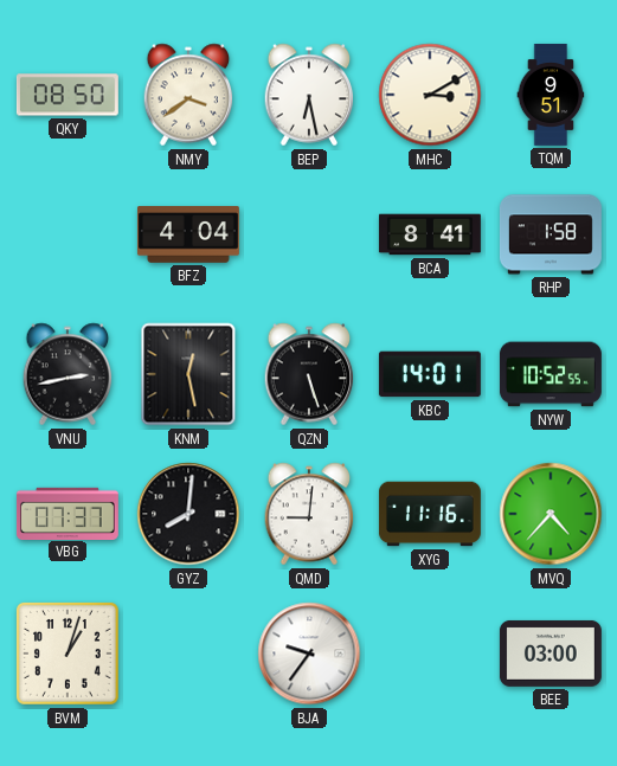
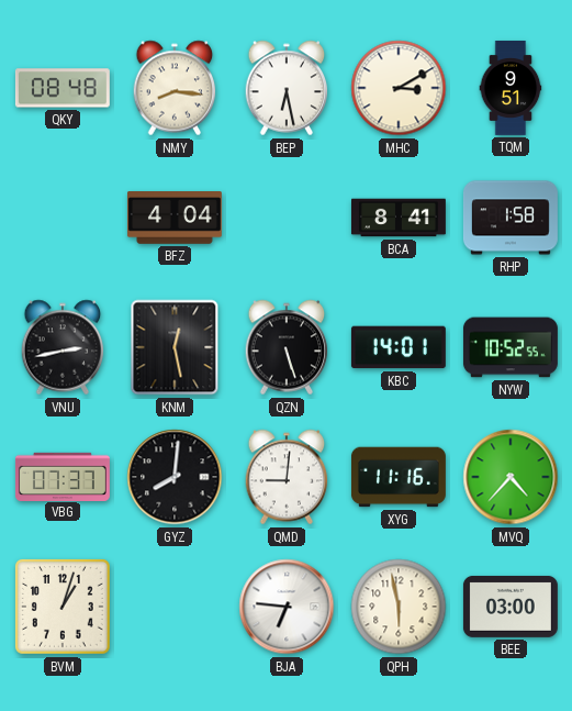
QKY: 08:50 -> 08:48 (63, 88)
NMY: 3:39 -> 8:16 (175, 88)
BJA: 9:36 -> 6:46 (287, 607)
QPH: none -> 5:58 (399, 607)
